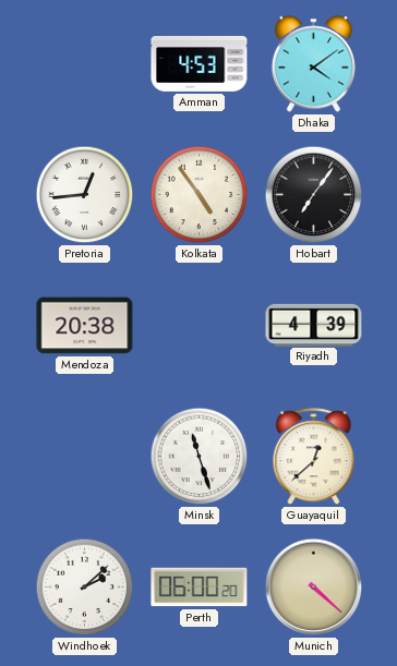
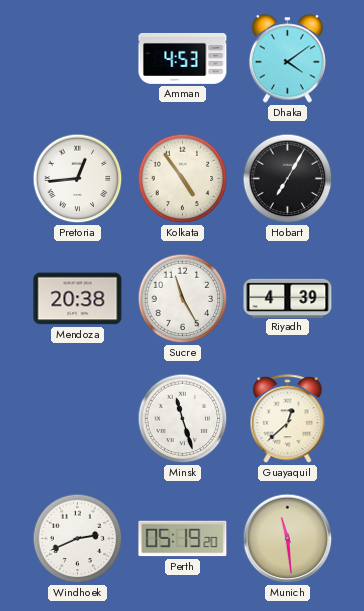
Hobart: 7:06 -> 7:05 (288, 179)
Sucre: none -> 11:25 (183, 299)
Windhoek: 2:08 -> 2:41 (78, 539)
Perth: 06:00 -> 05:19 (183, 539)
Munich: 4:22 -> 11:29 (288, 539)
